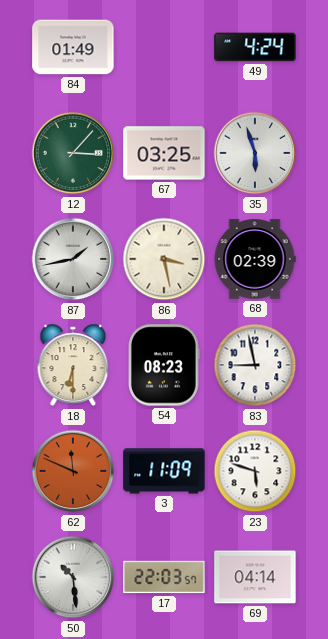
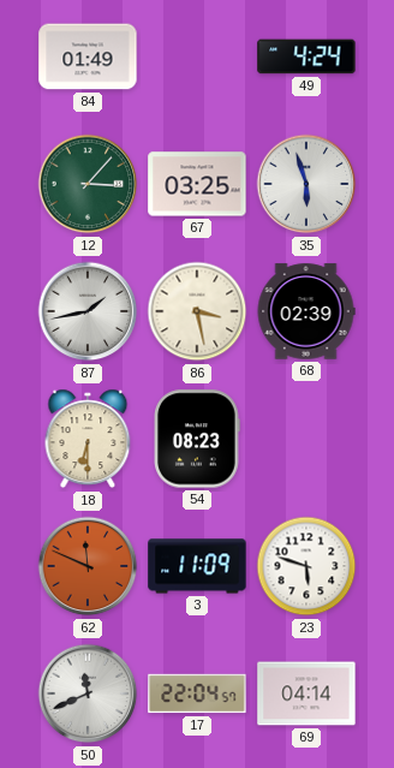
83: 8:58 -> none (255, 365)
50: 10:29 -> 11:41 (88, 693)
17: 22:03 -> 22:04 (197, 693)
